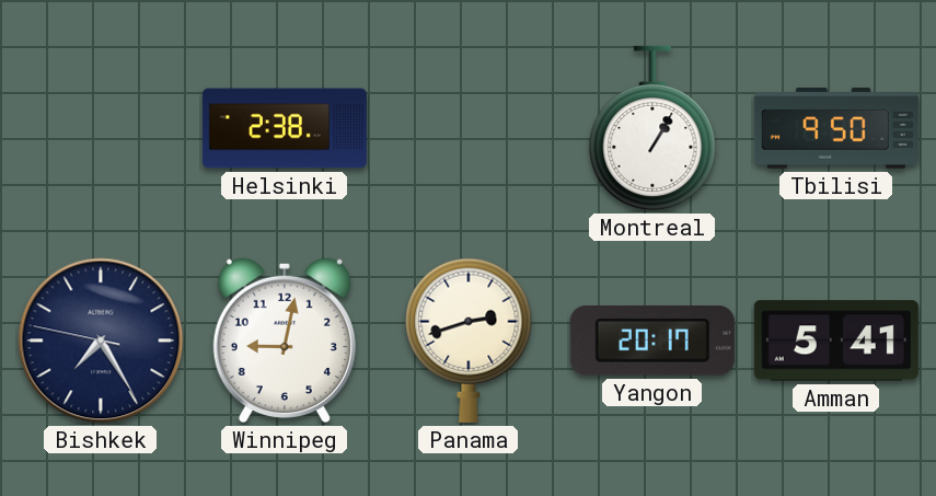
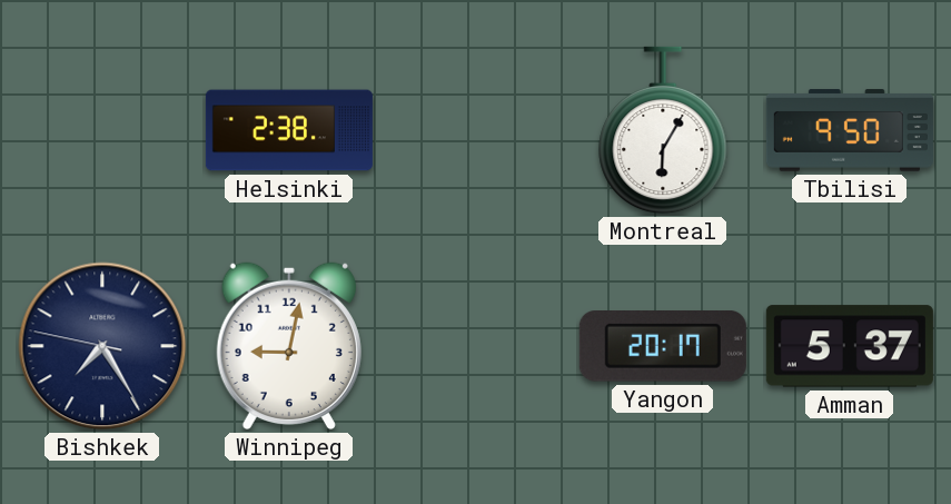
Montreal: 1:05 -> 6:05 (663, 130)
Panama: 2:42 -> none (469, 341)
Amman: 5:41 -> 5:37 (850, 346)
